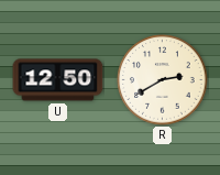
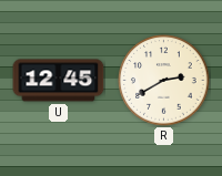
U: 12:50 -> 12:45 (59, 81)
